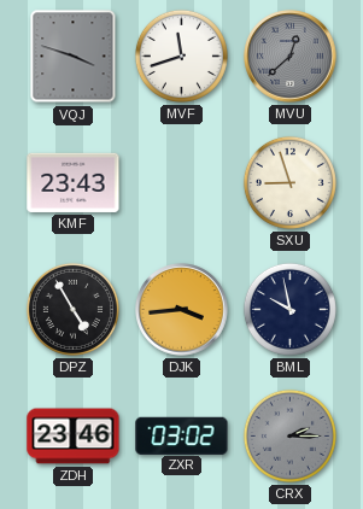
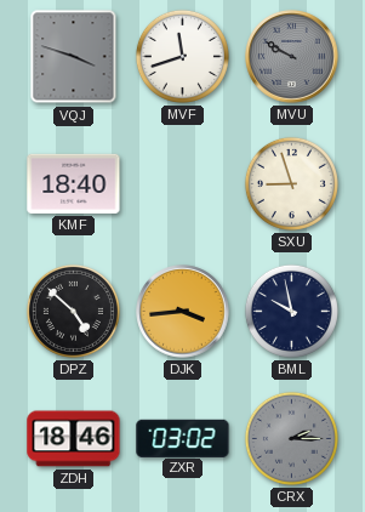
MVU: 12:38 -> 9:50 (292, 57)
KMF: 23:43 -> 18:40 (74, 183)
DPZ: 4:55 -> 4:52 (73, 311)
ZDH: 23:46 -> 18:46 (74, 439)
